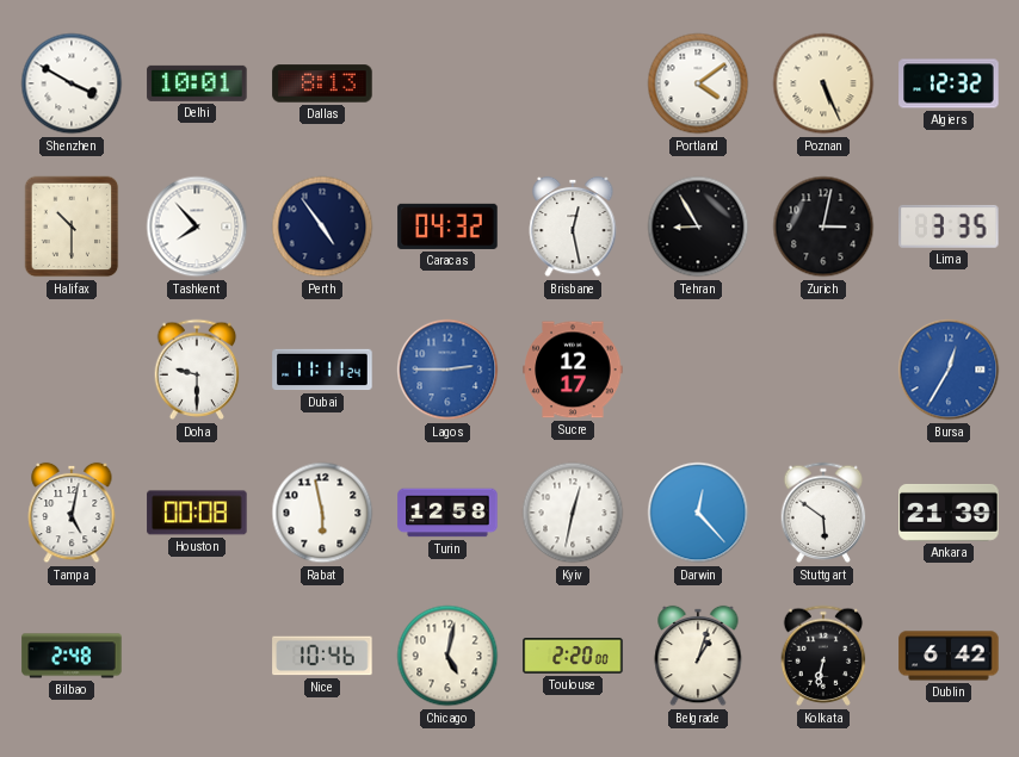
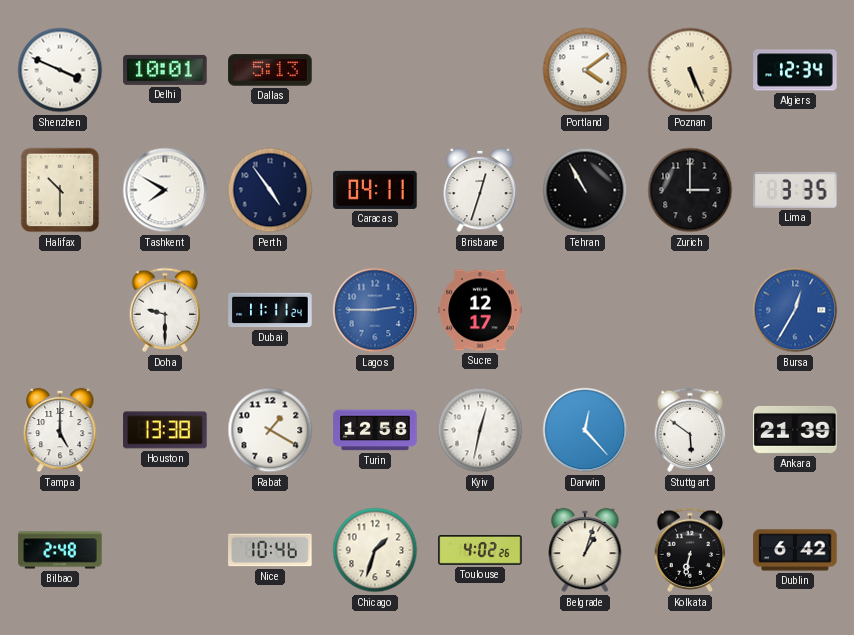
Shenzhen: 3:50 -> 3:49 (60, 70)
Dallas: 8:13 -> 5:13 (270, 70)
Algiers: 12:32 -> 12:34 (795, 70)
Tashkent: 7:53 -> 7:50 (165, 190)
Caracas: 04:32 -> 04:11 (375, 190)
Brisbane: 12:28 -> 12:33 (480, 190)
Tehran: 8:55 -> 10:55 (585, 190)
Zurich: 3:02 -> 3:00 (690, 190)
Tampa: 5:02 -> 5:00 (60, 430)
Houston: 00:08 -> 13:38 (165, 430)
Rabat: 5:58 -> 1:20 (270, 430)
Chicago: 5:02 -> 1:33 (375, 550)
Toulouse: 2:20 -> 4:02 (480, 551)
